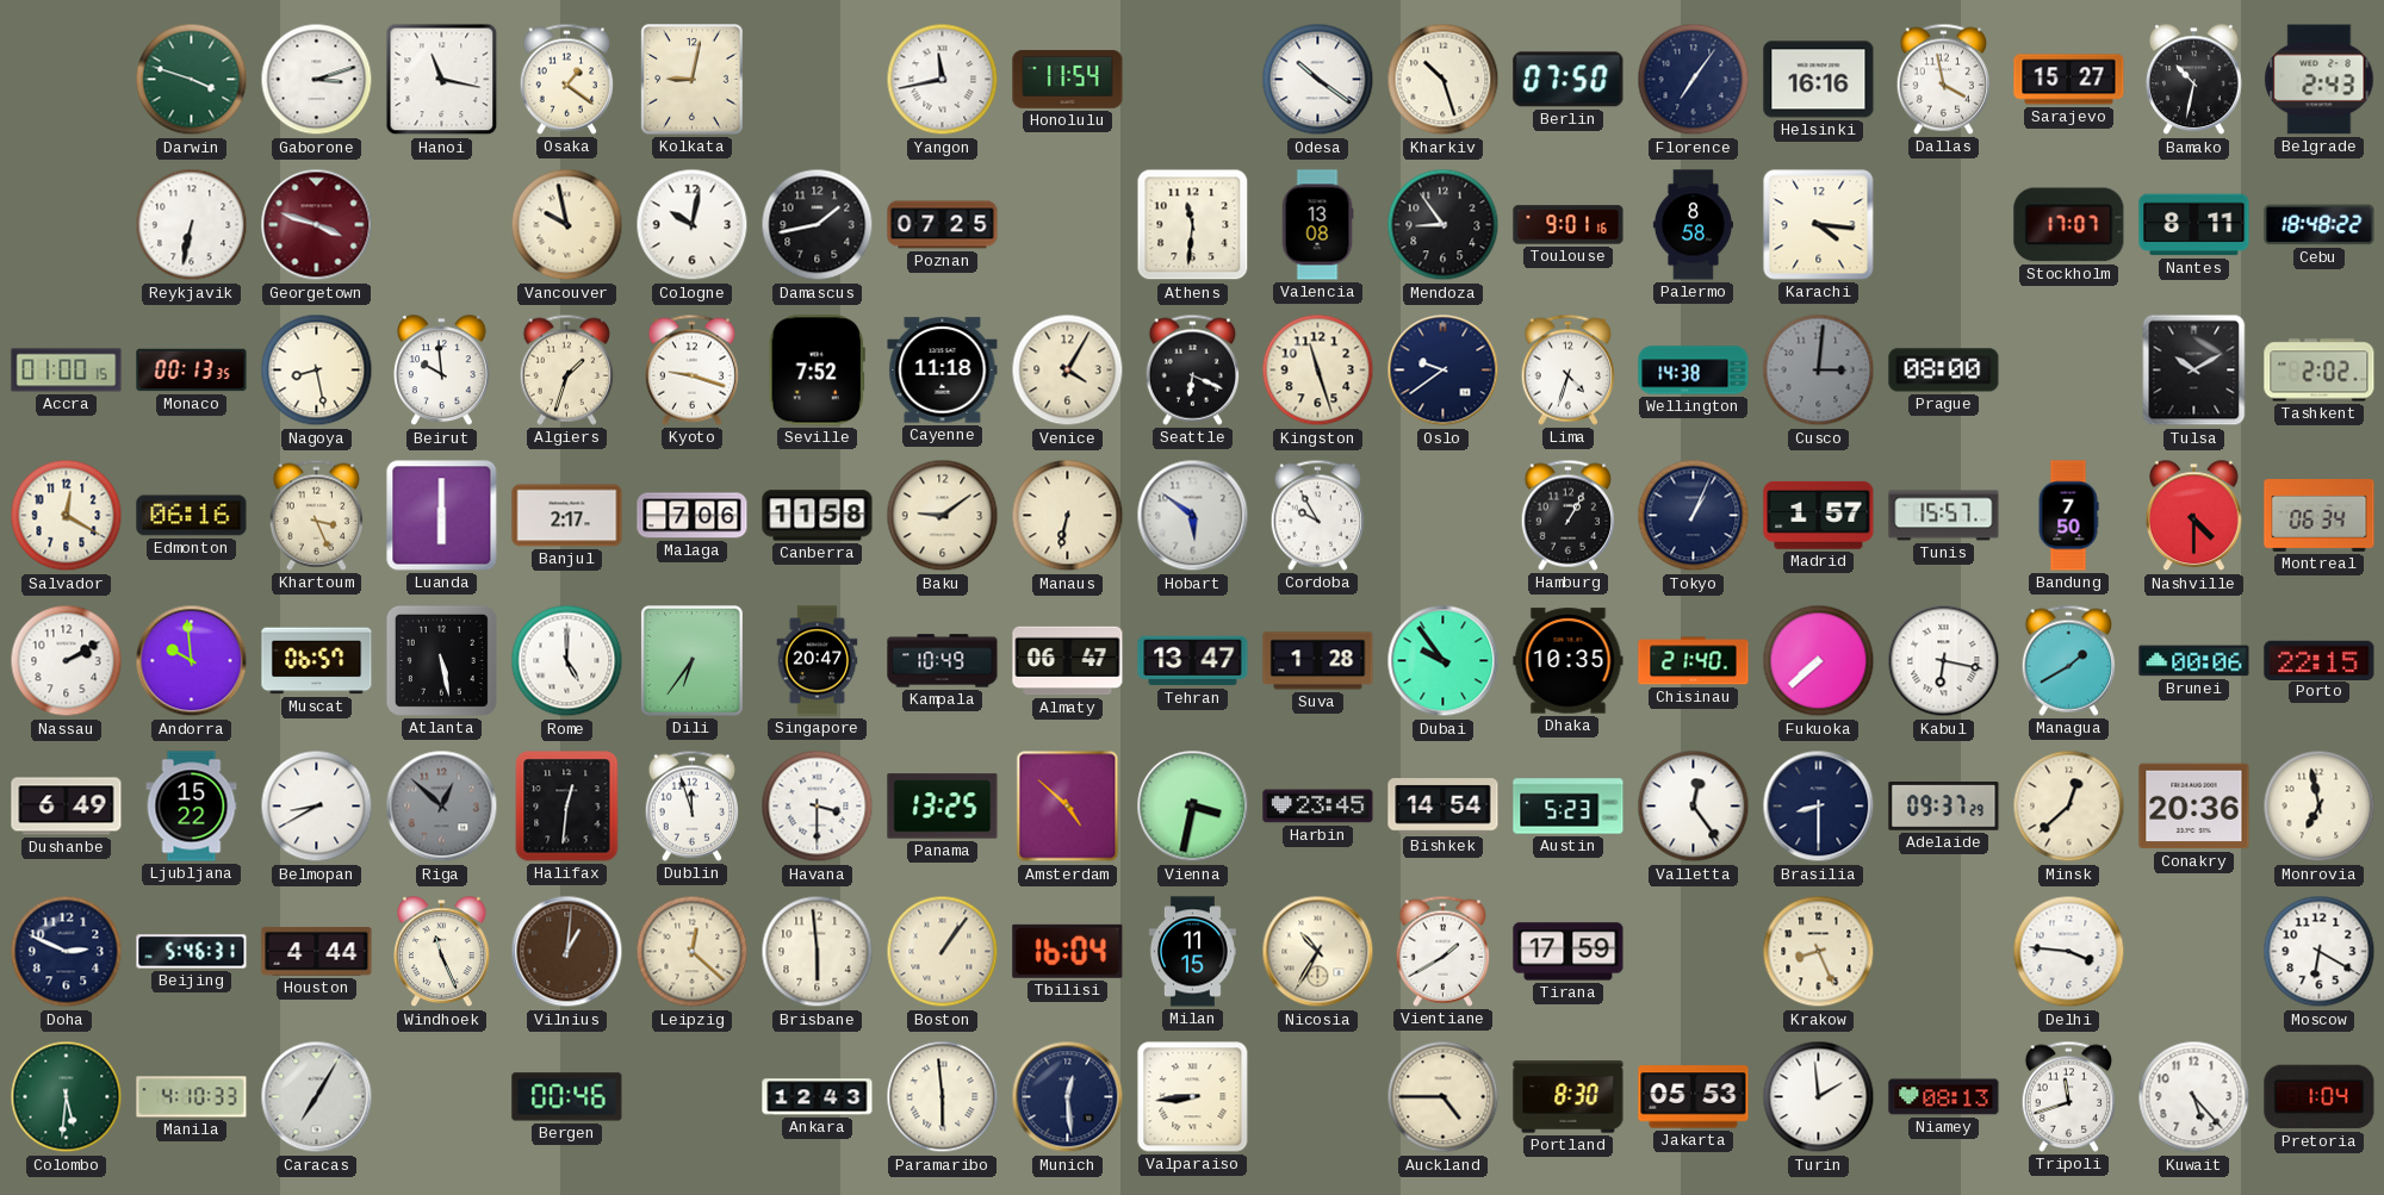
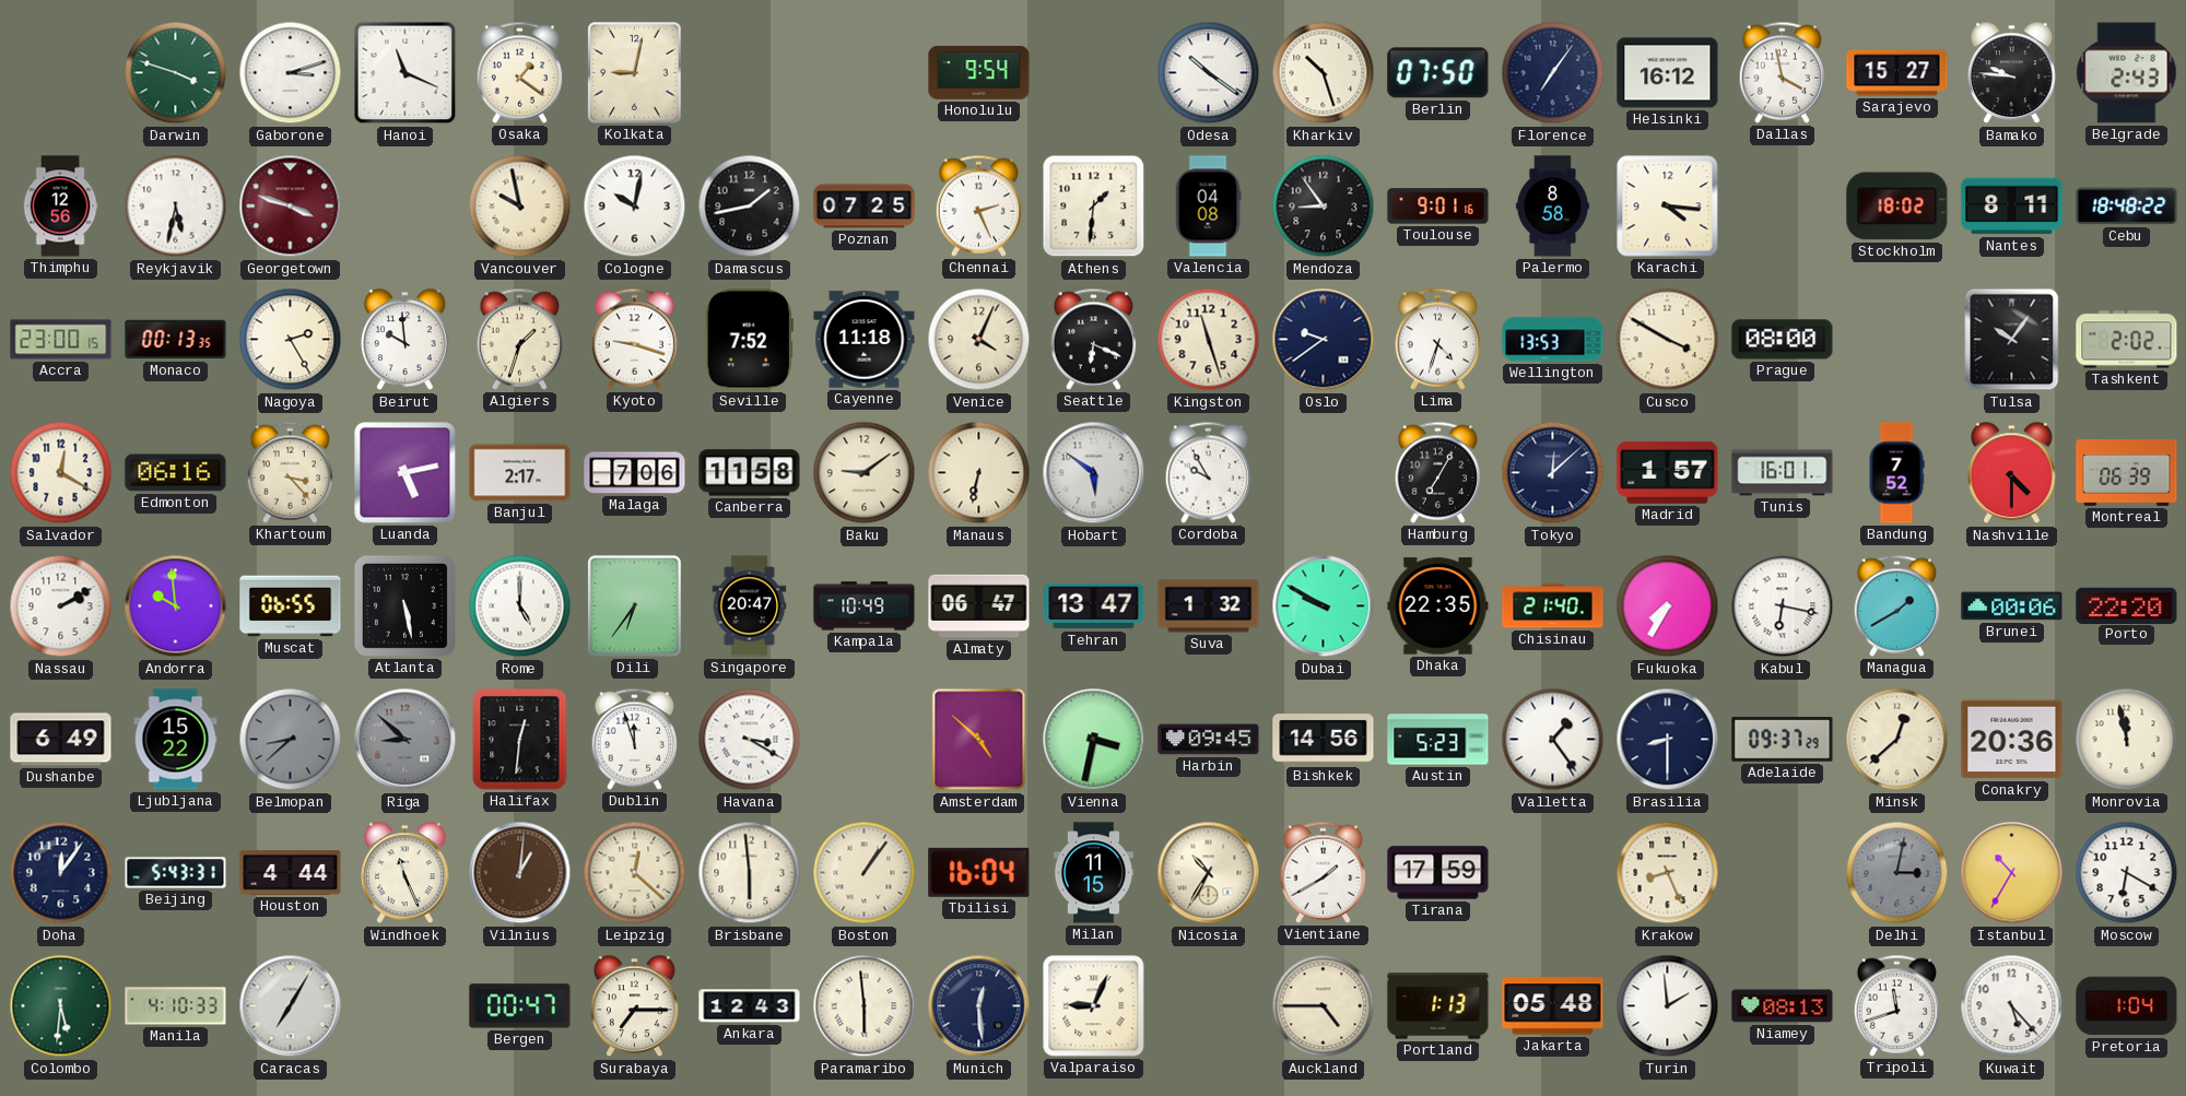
Hanoi: 11:17 -> 11:19 (406, 73)
Yangon: 11:43 -> none (943, 80)
Honolulu: 11:54 -> 9:54 (979, 72)
Helsinki: 16:16 -> 16:12 (1668, 73)
Bamako: 10:32 -> 9:46 (2012, 73)
Thimphu: none -> 12:56 (60, 207)
Reykjavik: 6:32 -> 5:32 (176, 207)
Chennai: none -> 2:26 (978, 205)
Athens: 11:31 -> 1:31 (1094, 207)
Valencia: 13:08 -> 04:08 (1208, 207)
Stockholm: 17:07 -> 18:02 (1897, 207)
Accra: 01:00 -> 23:00 (61, 340)
Nagoya: 8:28 -> 2:25 (291, 340)
Venice: 4:05 -> 4:04 (979, 340)
Wellington: 14:38 -> 13:53 (1553, 340)
Cusco: 3:01 -> 3:50 (1668, 340)
Cusco dial: grey -> cream (1668, 340)
Tulsa: 10:10 -> 10:06 (2012, 340)
Khartoum: 3:26 -> 3:23 (290, 472)
Luanda: 6:00 -> 5:13 (406, 473)
Hamburg: 1:05 -> 7:05 (1437, 472)
Tokyo: 1:04 -> 12:08 (1553, 473)
Tunis: 15:57 -> 16:01 (1783, 473)
Bandung: 7:50 -> 7:52 (1896, 473)
Montreal: 06:34 -> 06:39 (2127, 473)
Muscat: 06:57 -> 06:55 (291, 606)
Suva: 1:28 -> 1:32 (1209, 606)
Dubai: 9:54 -> 9:50 (1324, 606)
Dhaka: 10:35 -> 22:35 (1438, 606)
Fukuoka: 7:38 -> 7:35 (1668, 606)
Porto: 22:15 -> 22:20 (2127, 605)
Belmopan: 8:40 -> 8:38 (291, 740)
Belmopan dial: white -> grey (291, 740)
Riga: 12:52 -> 8:52 (406, 740)
Havana: 3:30 -> 3:20 (750, 740)
Panama: 13:25 -> none (943, 807)
Harbin: 23:45 -> 09:45 (1209, 740)
Bishkek: 14:54 -> 14:56 (1324, 740)
Valletta: 12:24 -> 1:24 (1553, 740)
Monrovia: 6:58 -> 11:58 (2127, 740)
Doha: 2:49 -> 12:06 (61, 873)
Beijing: 5:46 -> 5:43 (176, 873)
Delhi: 3:46 -> 3:02 (1897, 873)
Delhi dial: white -> grey (1897, 873)
Istanbul: none -> 10:35 (2012, 873)
Bergen: 00:46 -> 00:47 (520, 1006)
Surabaya: none -> 7:15 (635, 1006)
Valparaiso: 8:44 -> 9:04 (1094, 1006)
Portland: 8:30 -> 1:13 (1438, 1006)
Jakarta: 05:53 -> 05:48 (1553, 1006)
